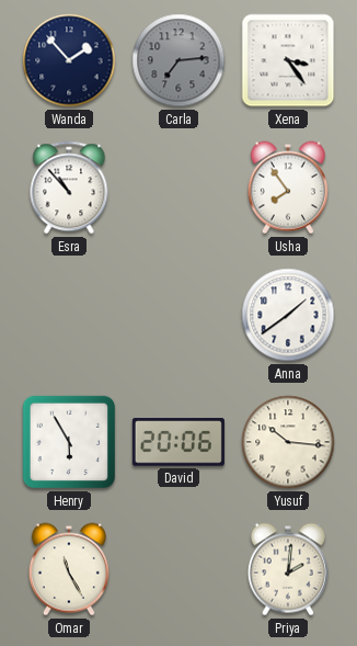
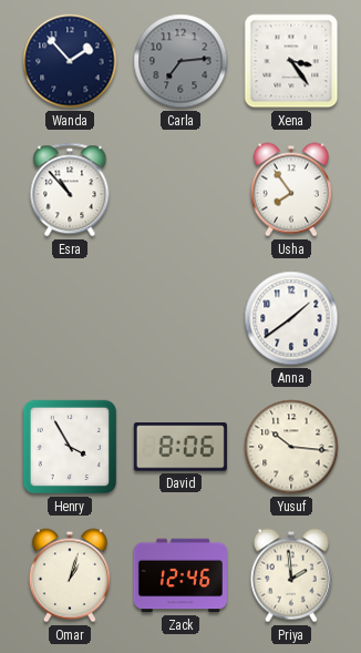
Henry: 5:55 -> 3:55 (70, 447)
David: 20:06 -> 8:06 (180, 447)
Omar: 11:25 -> 1:03 (70, 575)
Zack: none -> 12:46 (180, 575)
Priya: 2:01 -> 1:59 (291, 575)
